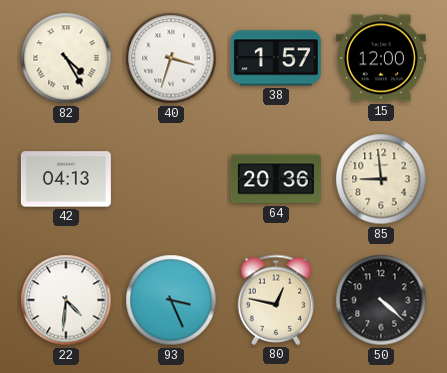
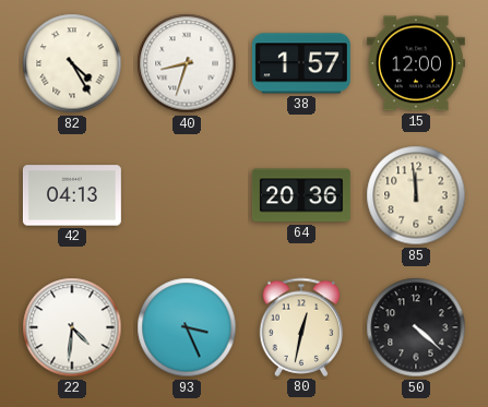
40: 3:33 -> 8:33 (187, 63)
85: 8:59 -> 11:59 (416, 195)
80: 12:47 -> 12:32 (301, 327)
